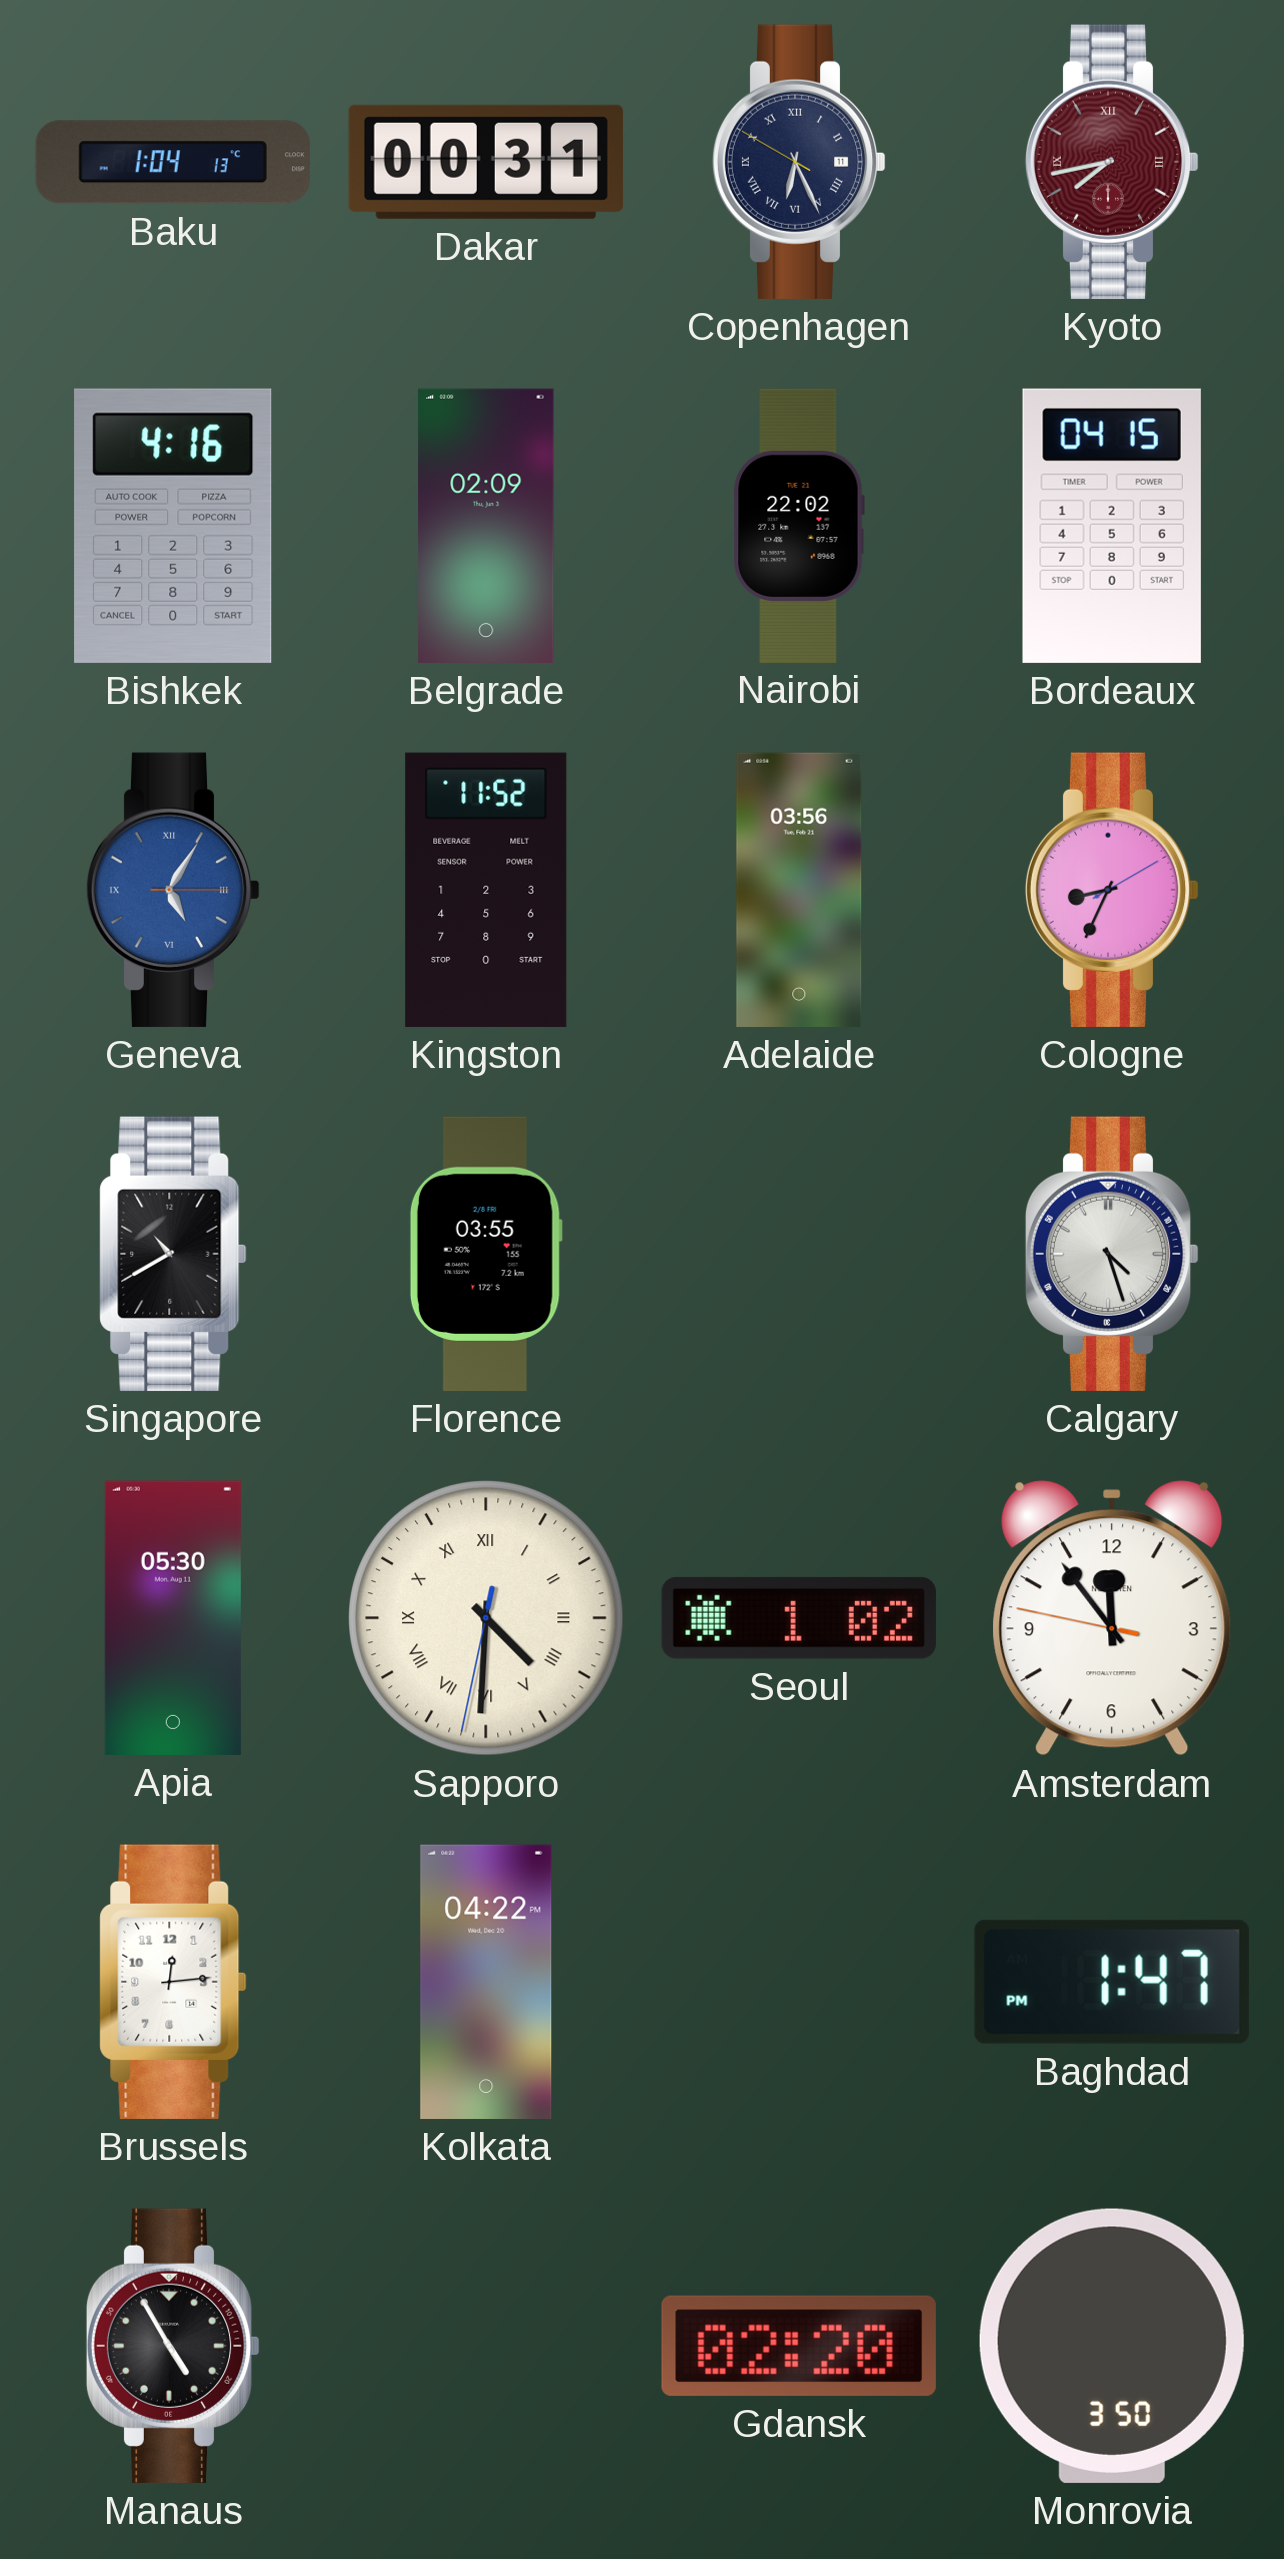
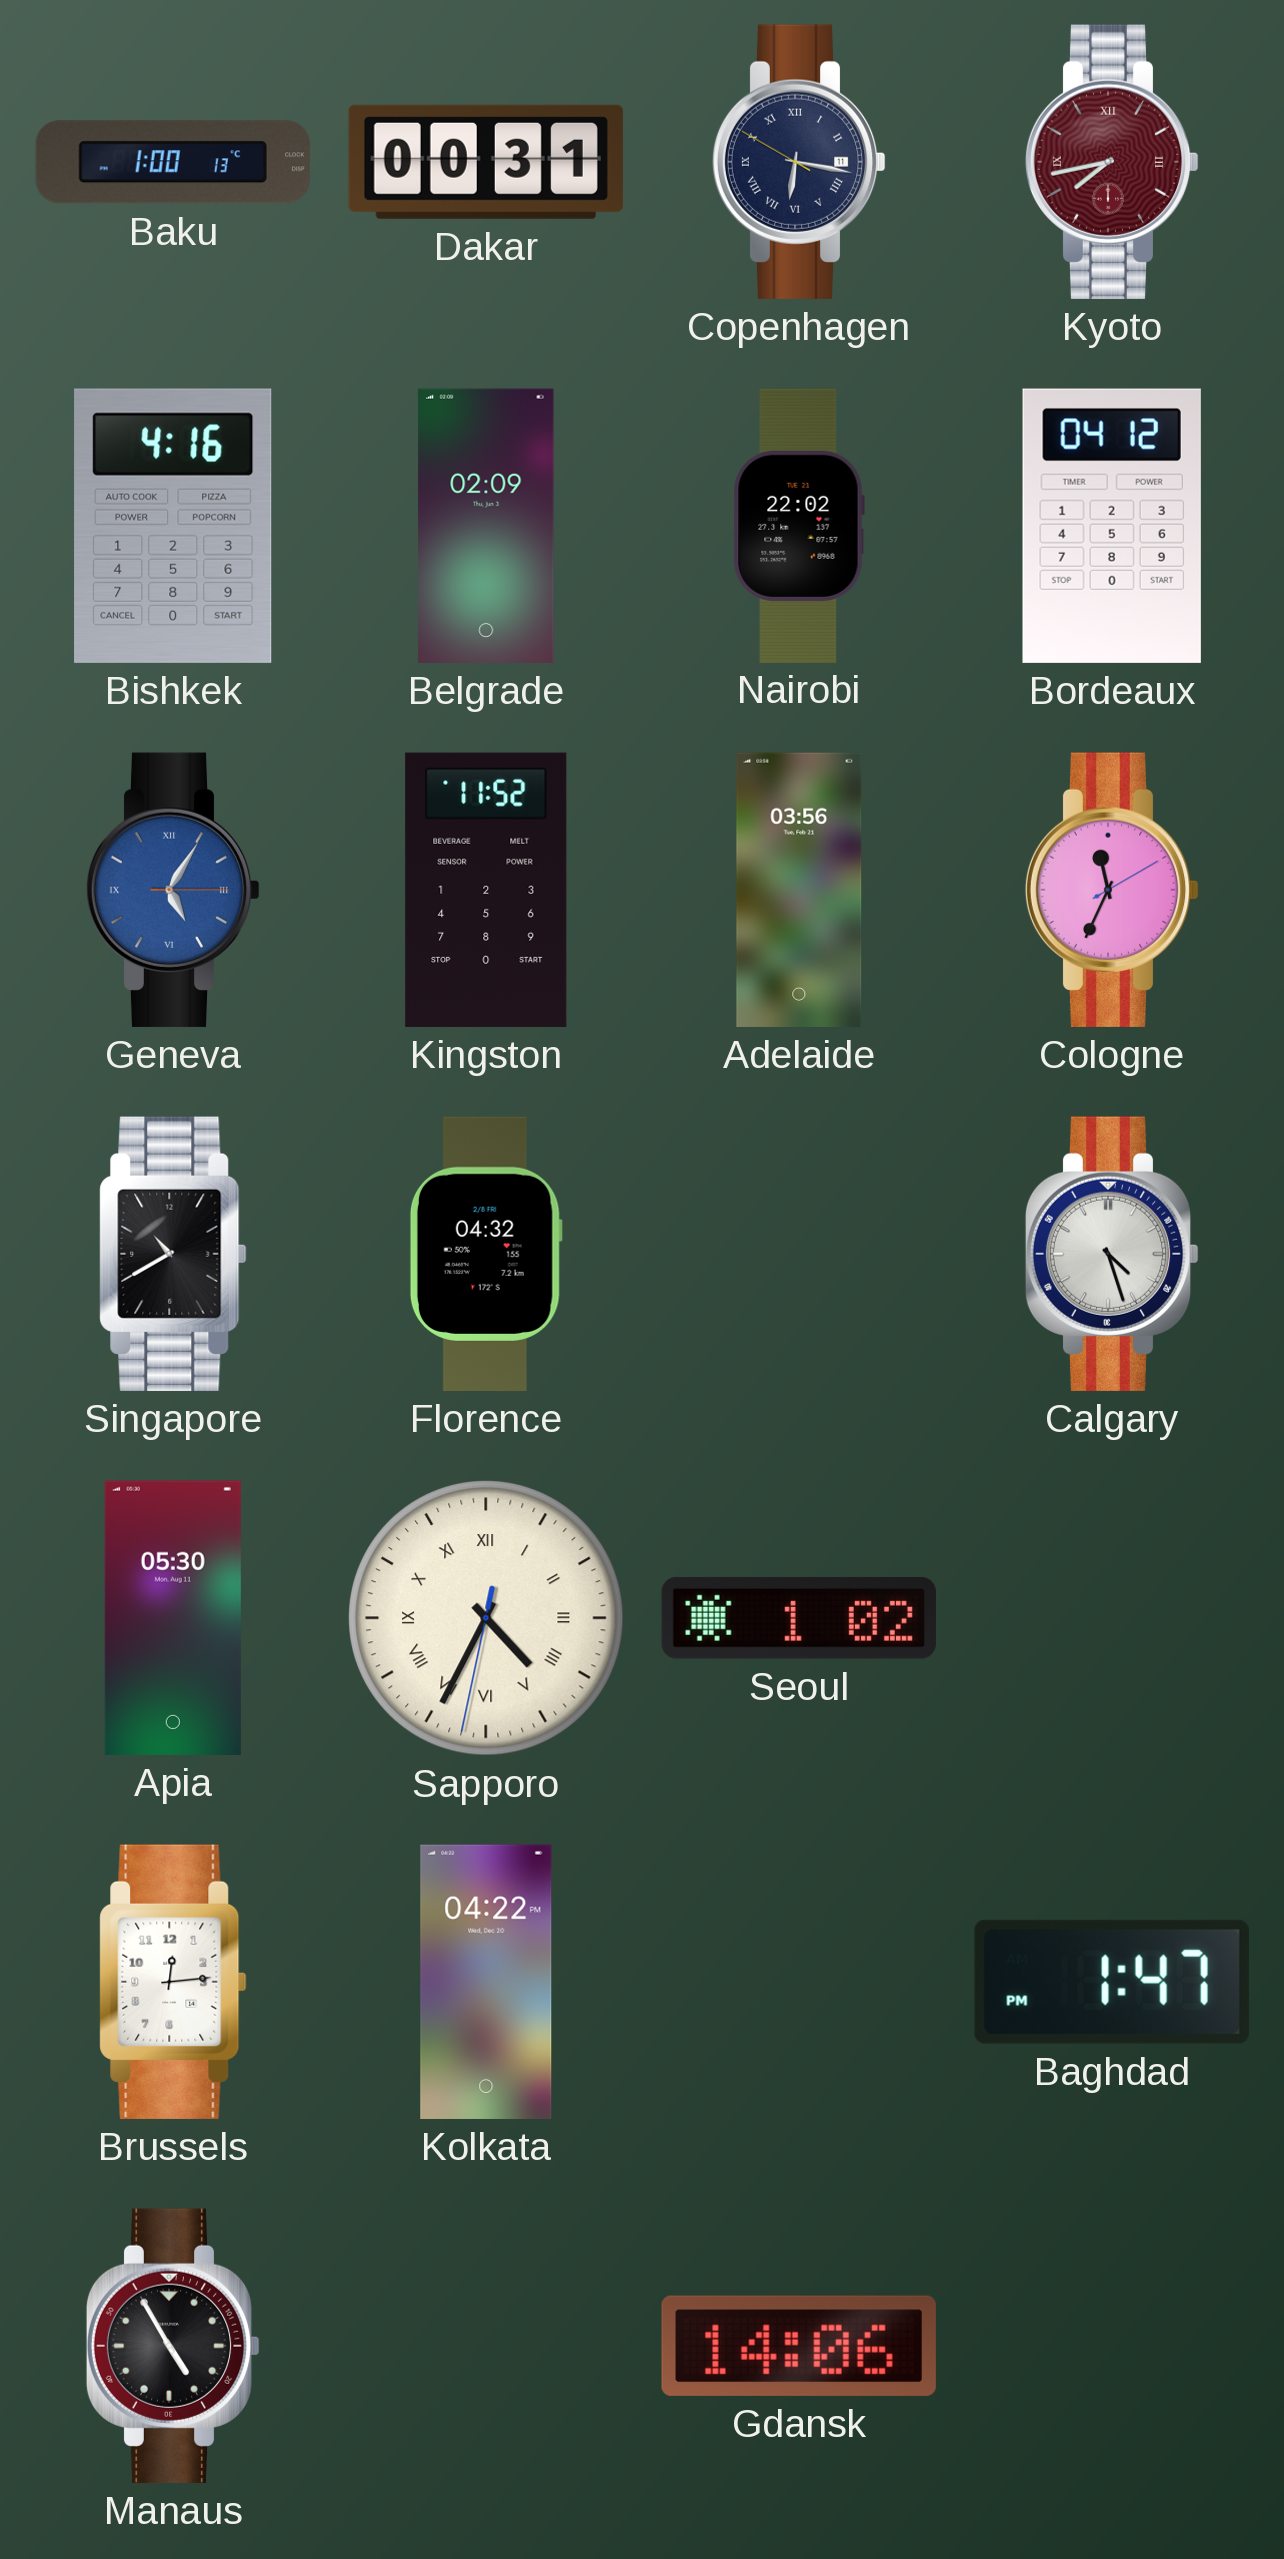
Baku: 1:04 -> 1:00 (173, 162)
Copenhagen: 6:25 -> 6:16 (799, 162)
Bordeaux: 04:15 -> 04:12 (1112, 526)
Cologne: 8:34 -> 11:34 (1112, 890)
Florence: 03:55 -> 04:32 (486, 1254)
Sapporo: 4:30 -> 4:34 (487, 1619)
Amsterdam: 11:53 -> none (1112, 1618)
Gdansk: 02:20 -> 14:06 (799, 2346)
Monrovia: 3:50 -> none (1112, 2346)
